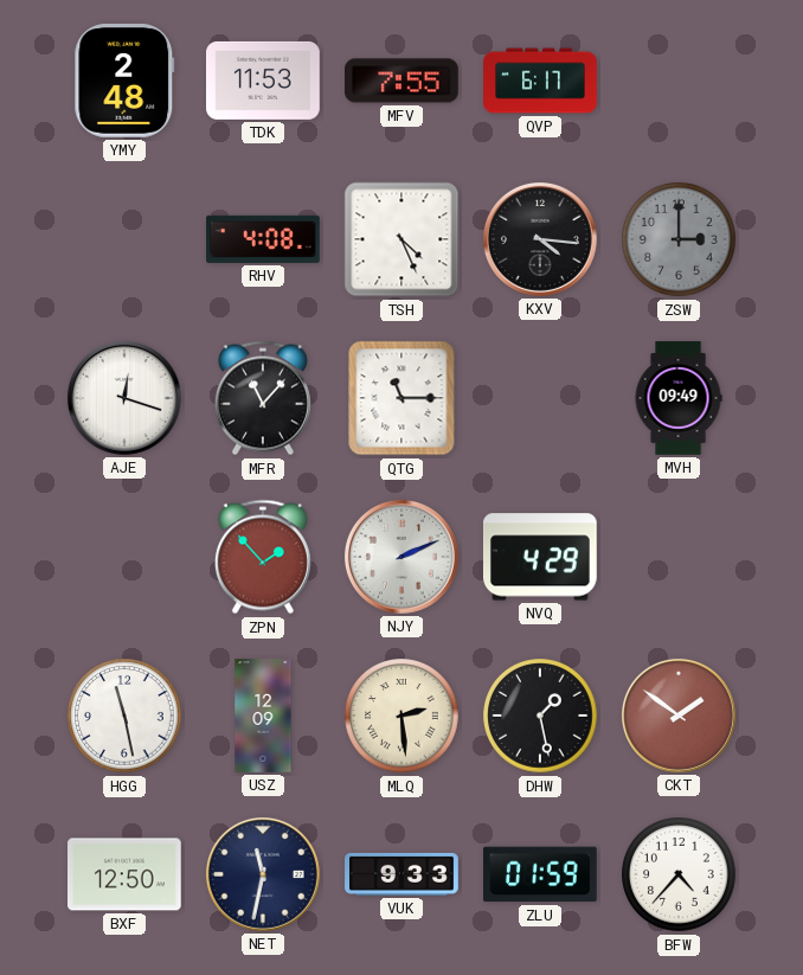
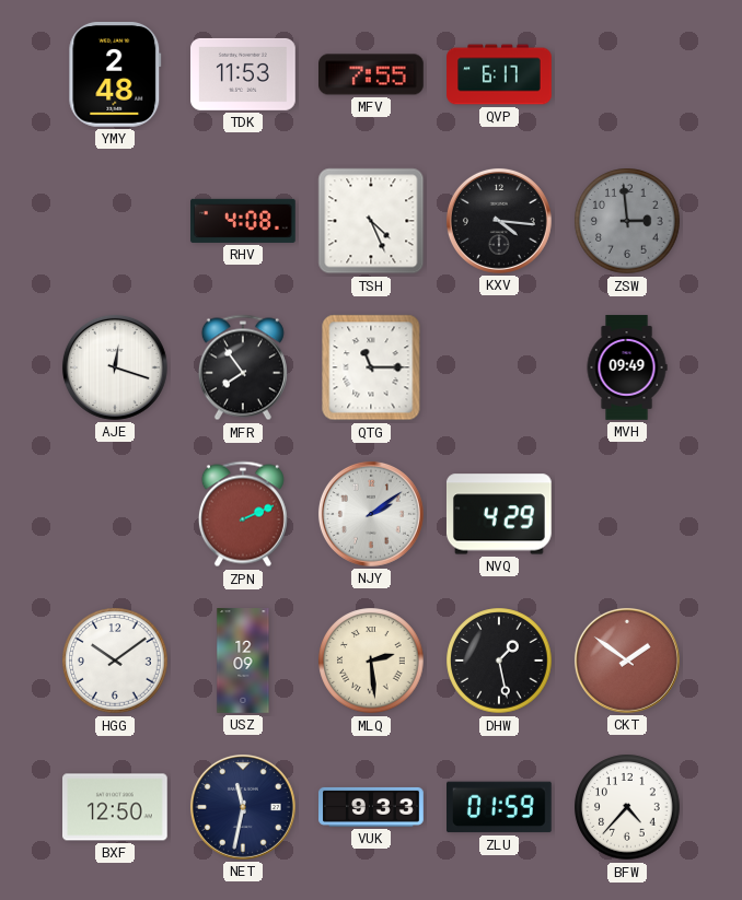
ZSW: 3:00 -> 2:59 (627, 221)
MFR: 11:07 -> 7:54 (243, 367)
ZPN: 1:53 -> 2:11 (243, 514)
NJY: 2:11 -> 2:09 (371, 514)
HGG: 11:28 -> 10:09 (115, 661)
